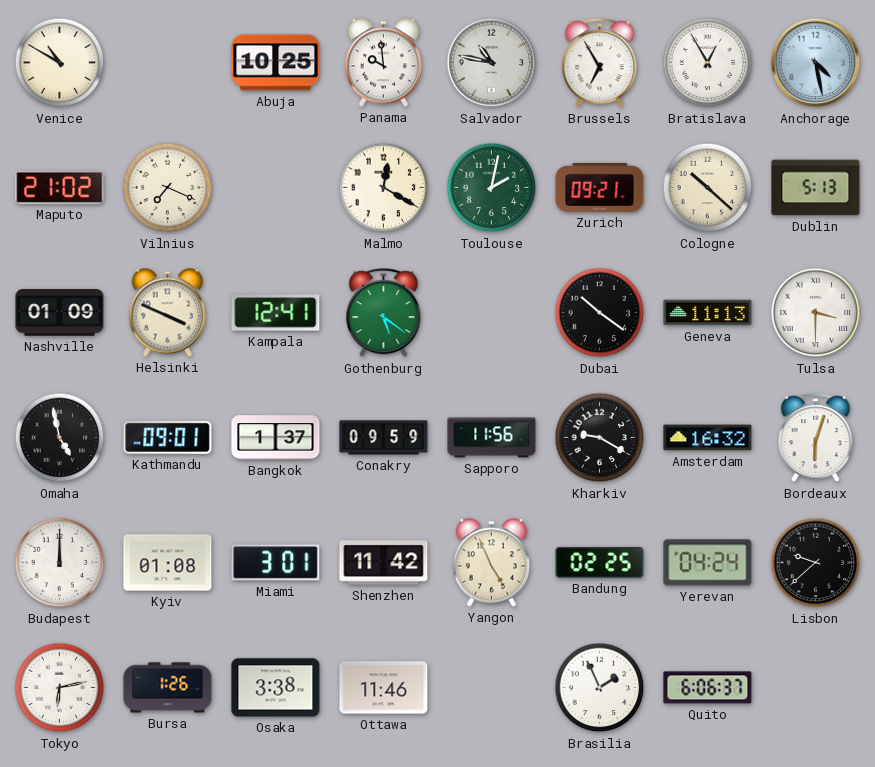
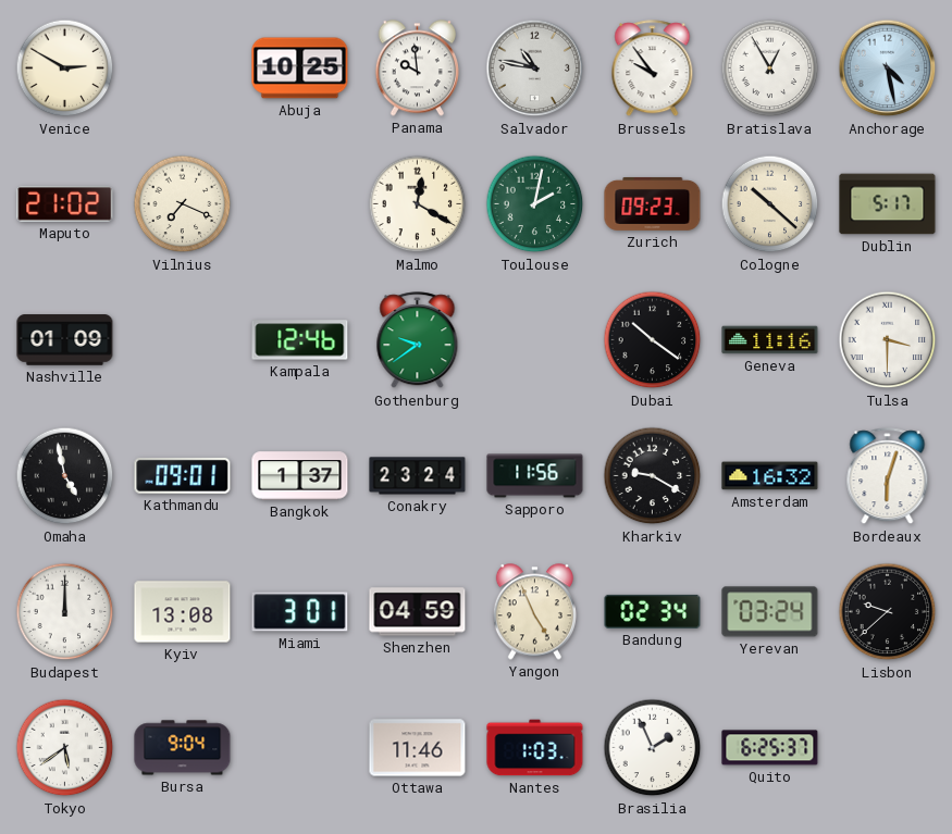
Venice: 10:50 -> 2:50 (65, 69)
Brussels: 6:55 -> 9:54 (653, 69)
Zurich: 09:21 -> 09:23 (653, 203)
Dublin: 5:13 -> 5:17 (888, 204)
Helsinki: 3:49 -> none (167, 313)
Kampala: 12:41 -> 12:46 (300, 340)
Gothenburg: 5:21 -> 9:39 (418, 340)
Geneva: 11:13 -> 11:16 (770, 340)
Conakry: 09:59 -> 23:24 (418, 476)
Kyiv: 01:08 -> 13:08 (183, 612)
Shenzhen: 11:42 -> 04:59 (418, 612)
Bandung: 02:25 -> 02:34 (653, 611)
Yerevan: 04:24 -> 03:24 (770, 612)
Tokyo: 6:13 -> 5:39 (65, 748)
Bursa: 1:26 -> 9:04 (183, 748)
Osaka: 3:38 -> none (276, 688)
Nantes: none -> 1:03 (535, 748)
Quito: 6:06 -> 6:25 (770, 748)
